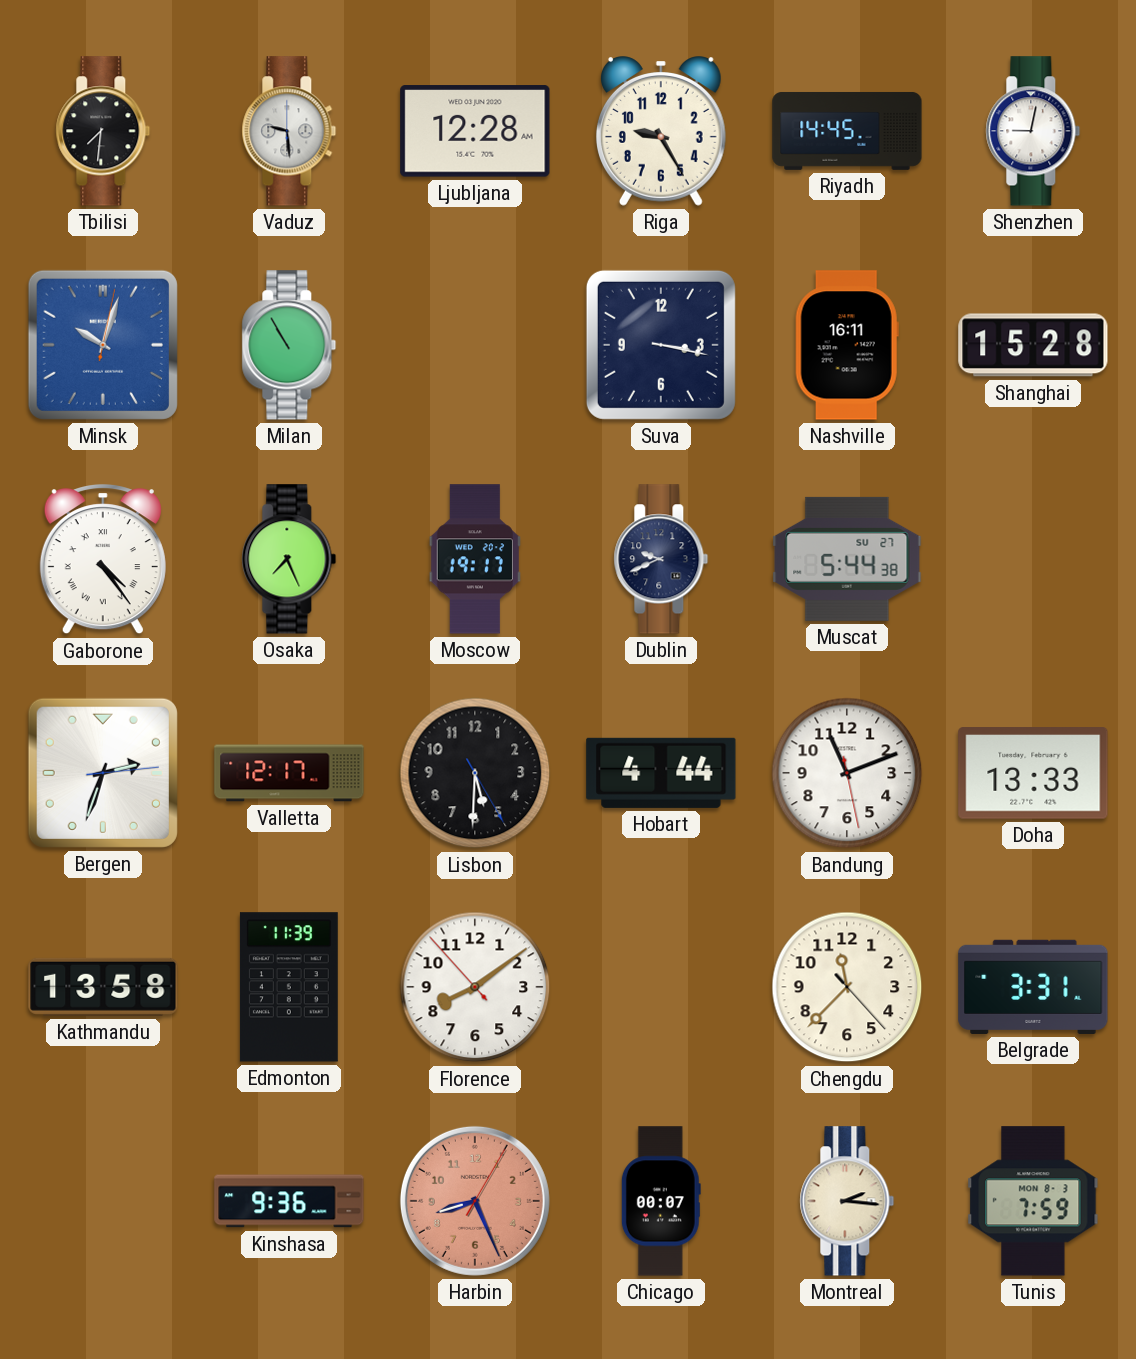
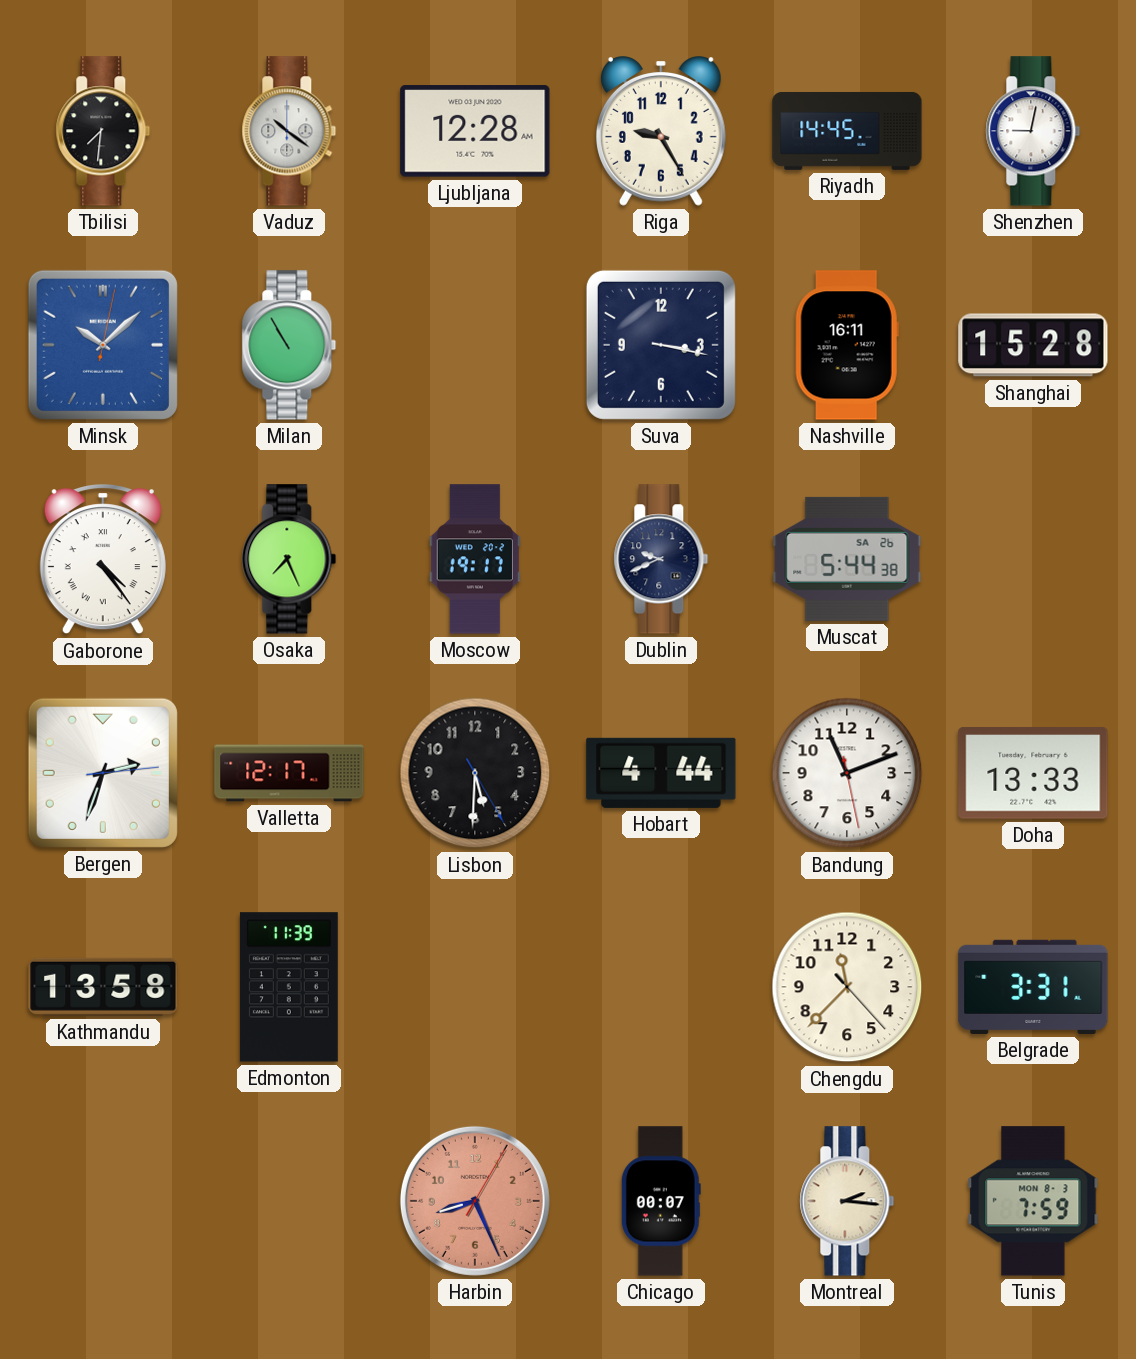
Vaduz: 9:29 -> 10:21 (289, 131)
Minsk: 10:03 -> 10:08 (103, 345)
Muscat date: SU 27 -> SA 26 (847, 559)
Florence: 8:08 -> none (475, 987)
Kinshasa: 9:36 -> none (289, 1201)
